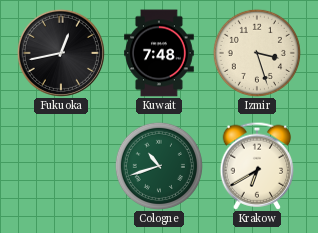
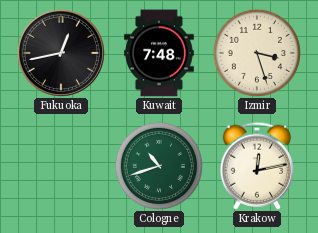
Krakow: 6:40 -> 12:13 (257, 166)
